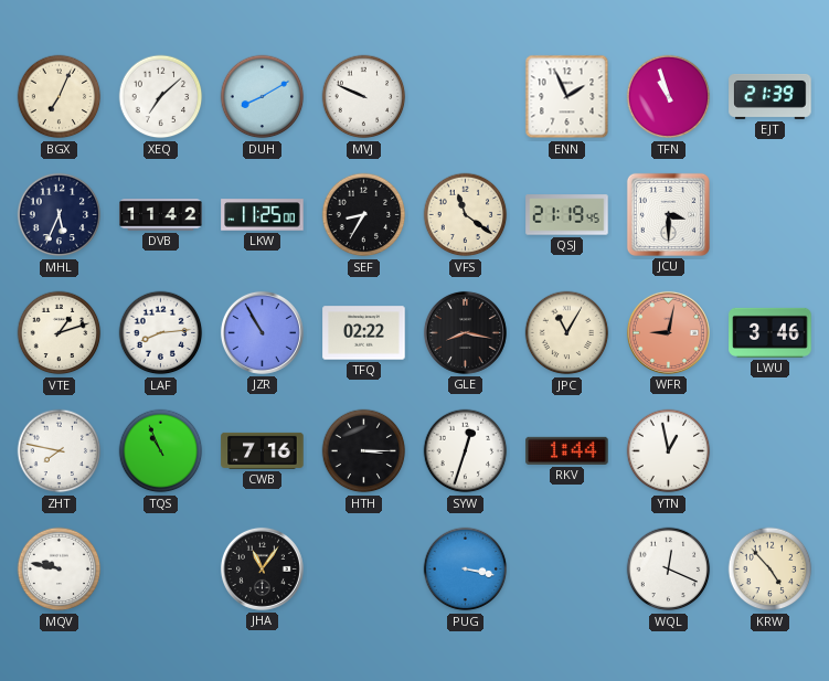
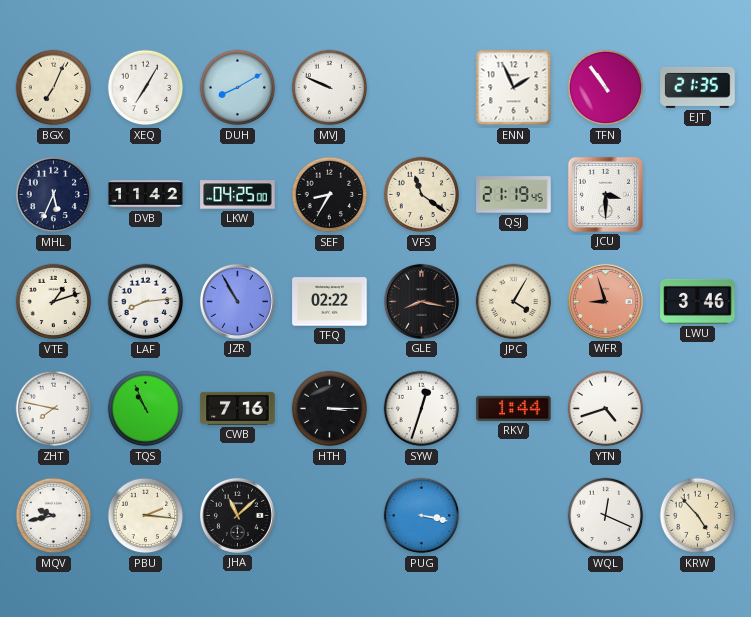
XEQ: 7:08 -> 7:05 (146, 88)
TFN: 10:57 -> 10:54 (606, 88)
EJT: 21:39 -> 21:35 (698, 87)
LKW: 11:25 -> 04:25 (238, 195)
JPC: 11:05 -> 4:05 (514, 302)
WFR: 9:02 -> 8:57 (605, 301)
YTN: 12:58 -> 4:42 (606, 409)
MQV: 9:47 -> 9:43 (54, 516)
PBU: none -> 2:16 (146, 516)
JHA: 11:06 -> 11:08 (237, 515)
